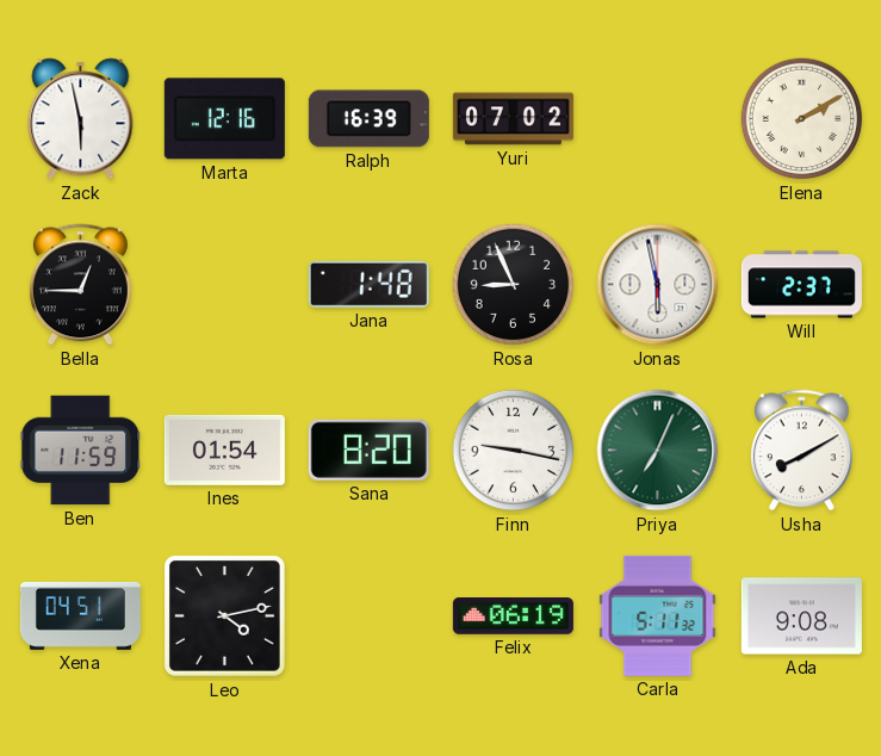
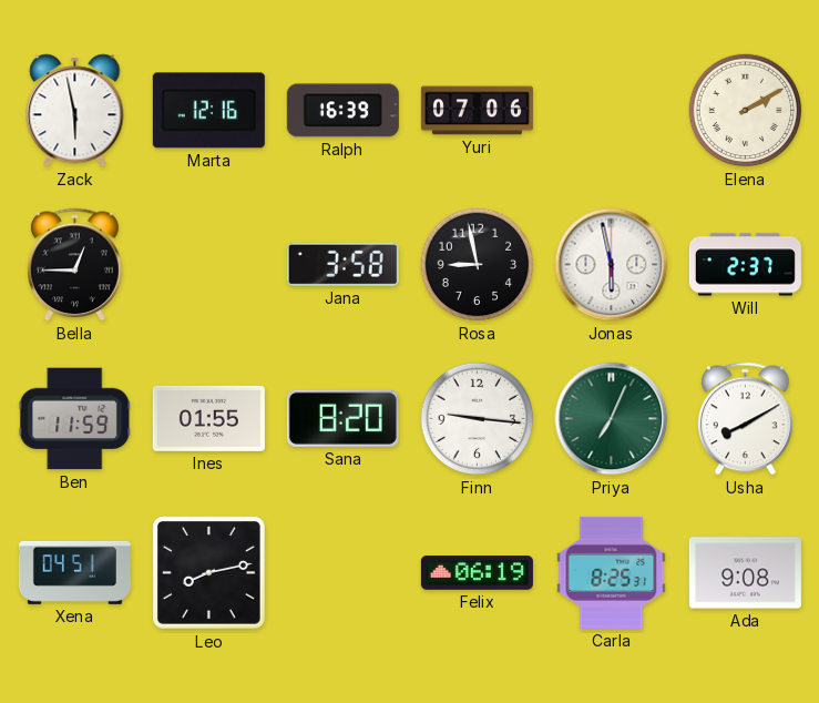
Yuri: 07:02 -> 07:06 (477, 111)
Jana: 1:48 -> 3:58 (342, 264)
Rosa: 8:56 -> 8:58 (478, 265)
Ines: 01:54 -> 01:55 (208, 418)
Finn: 9:17 -> 9:16 (478, 419)
Leo: 4:13 -> 8:13 (209, 573)
Carla: 5:11 -> 8:25 (612, 572)
